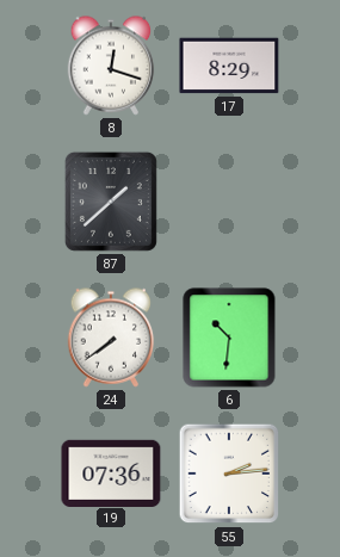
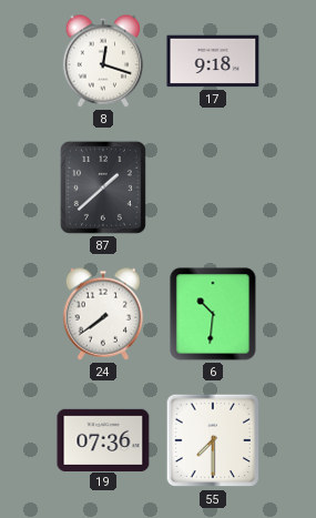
17: 8:29 -> 9:18 (213, 61)
55: 2:14 -> 7:30 (213, 440)
